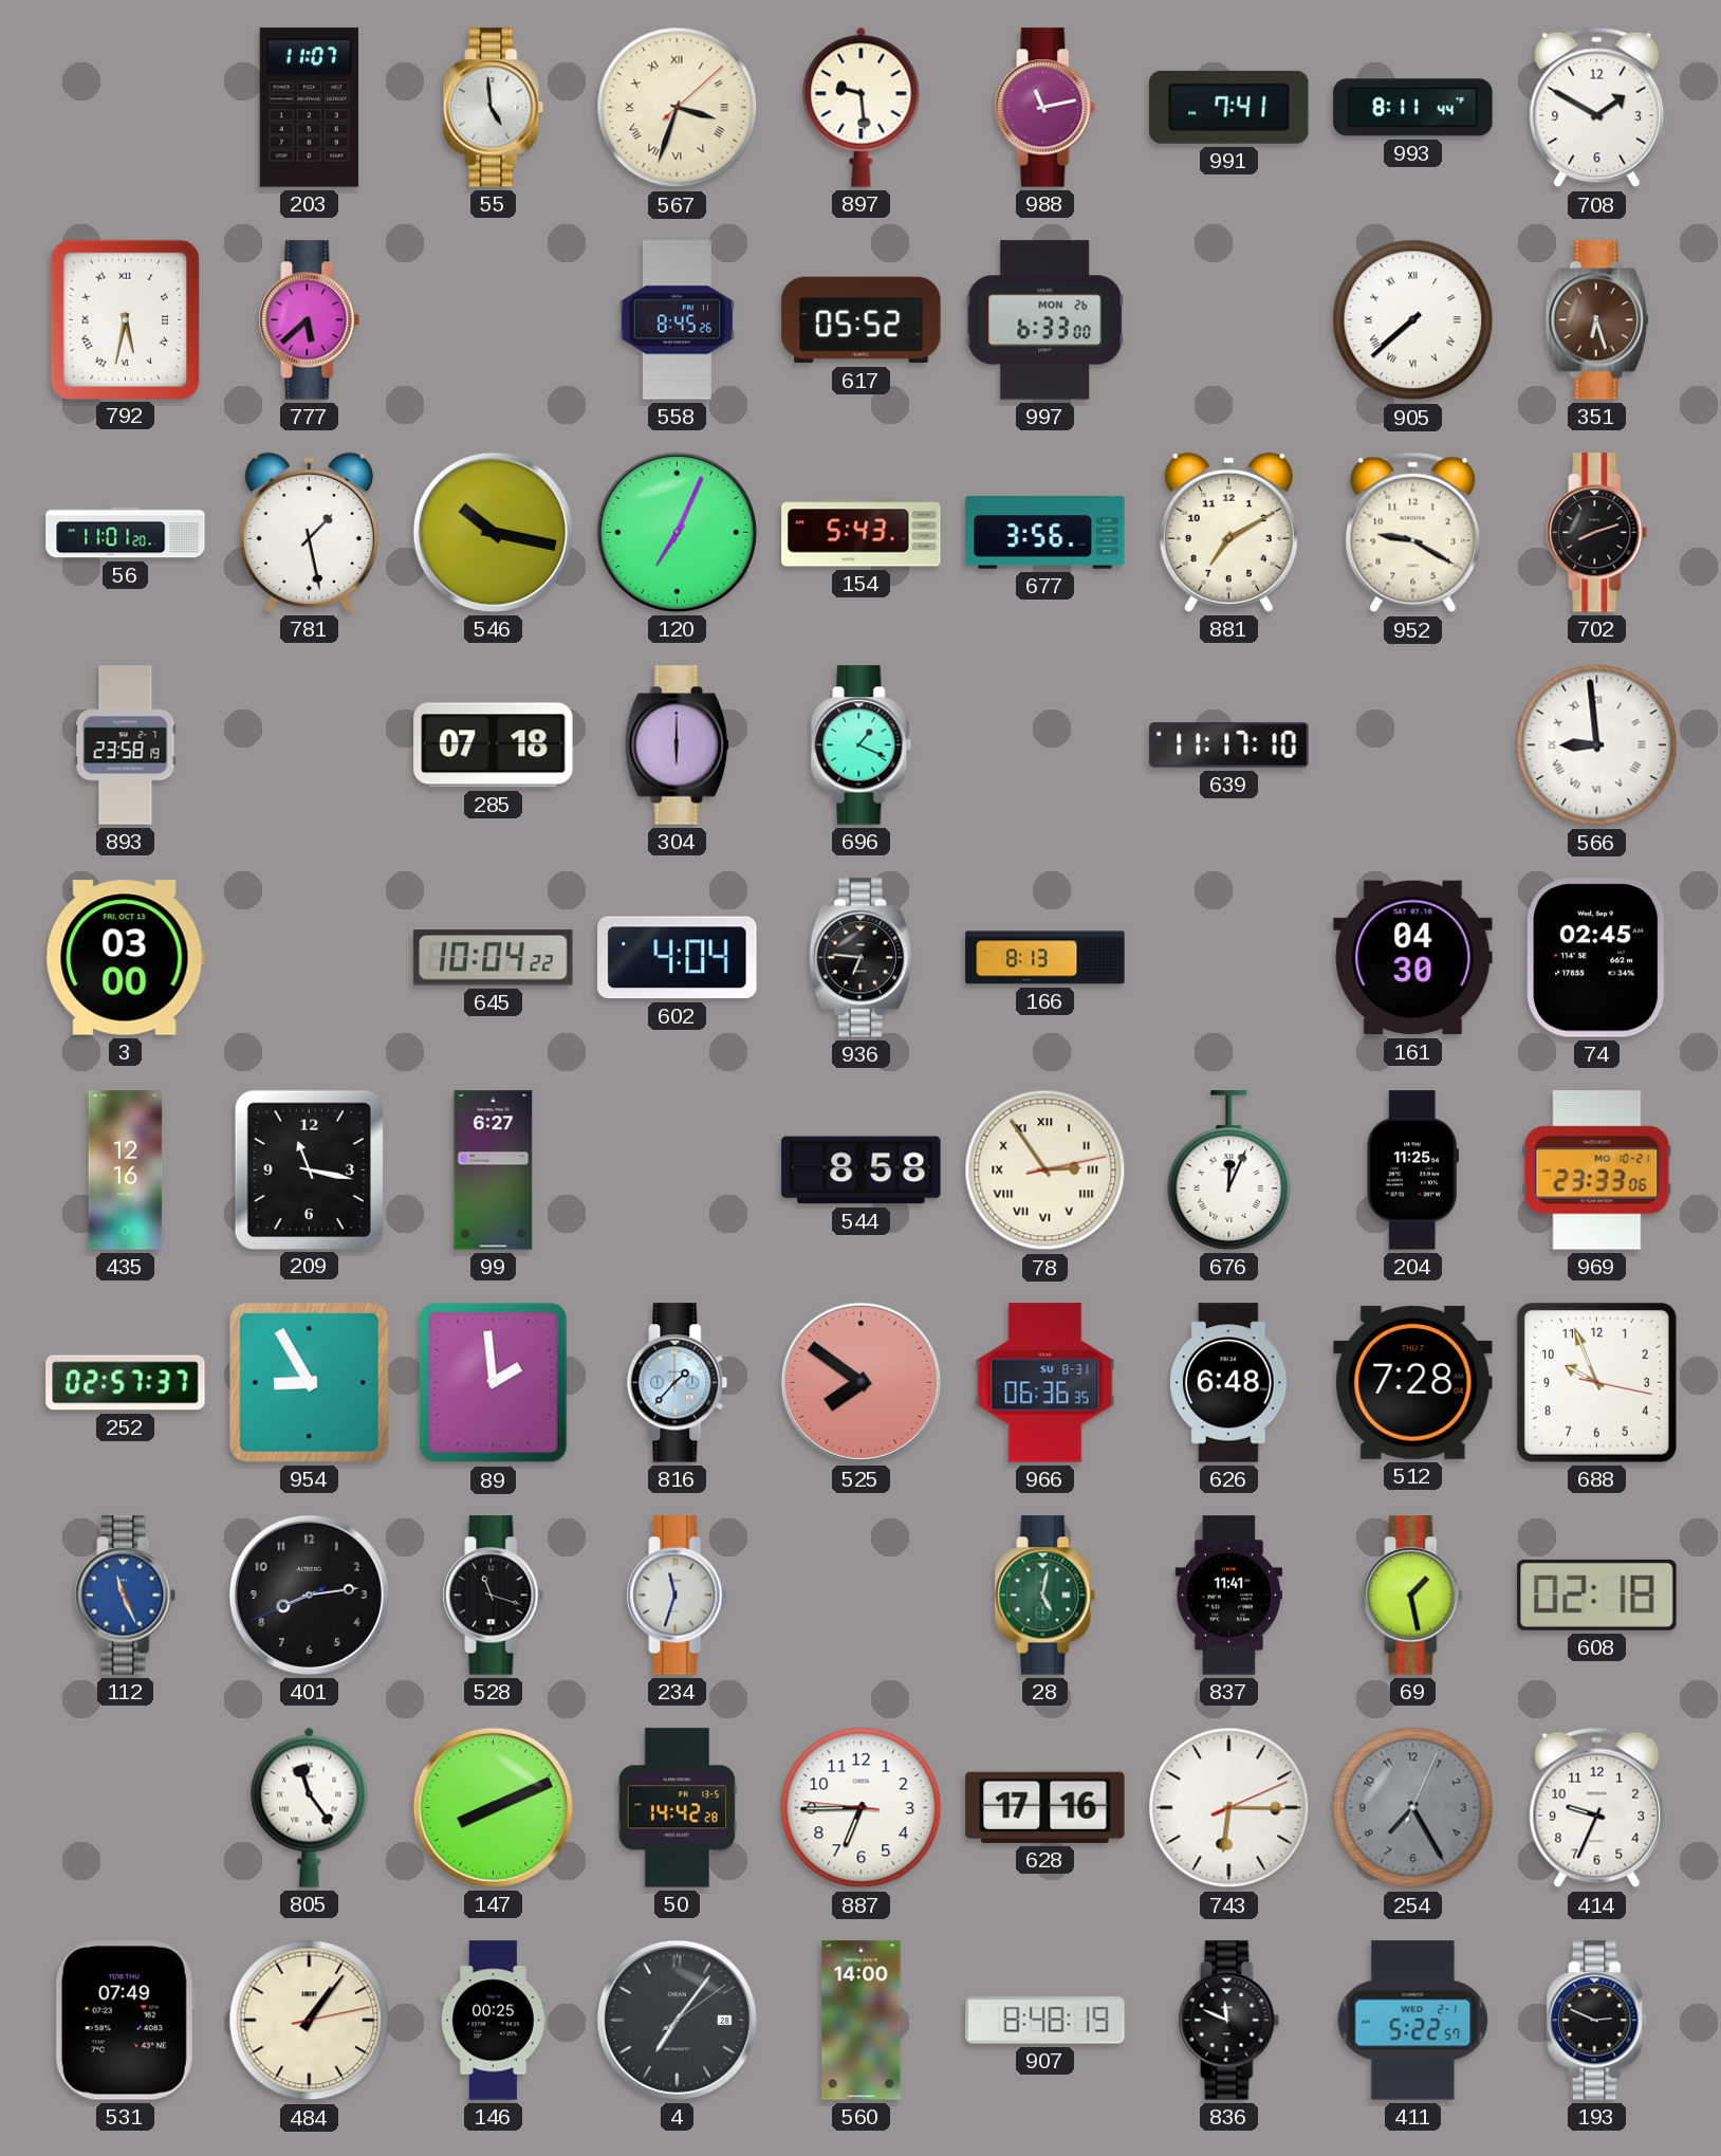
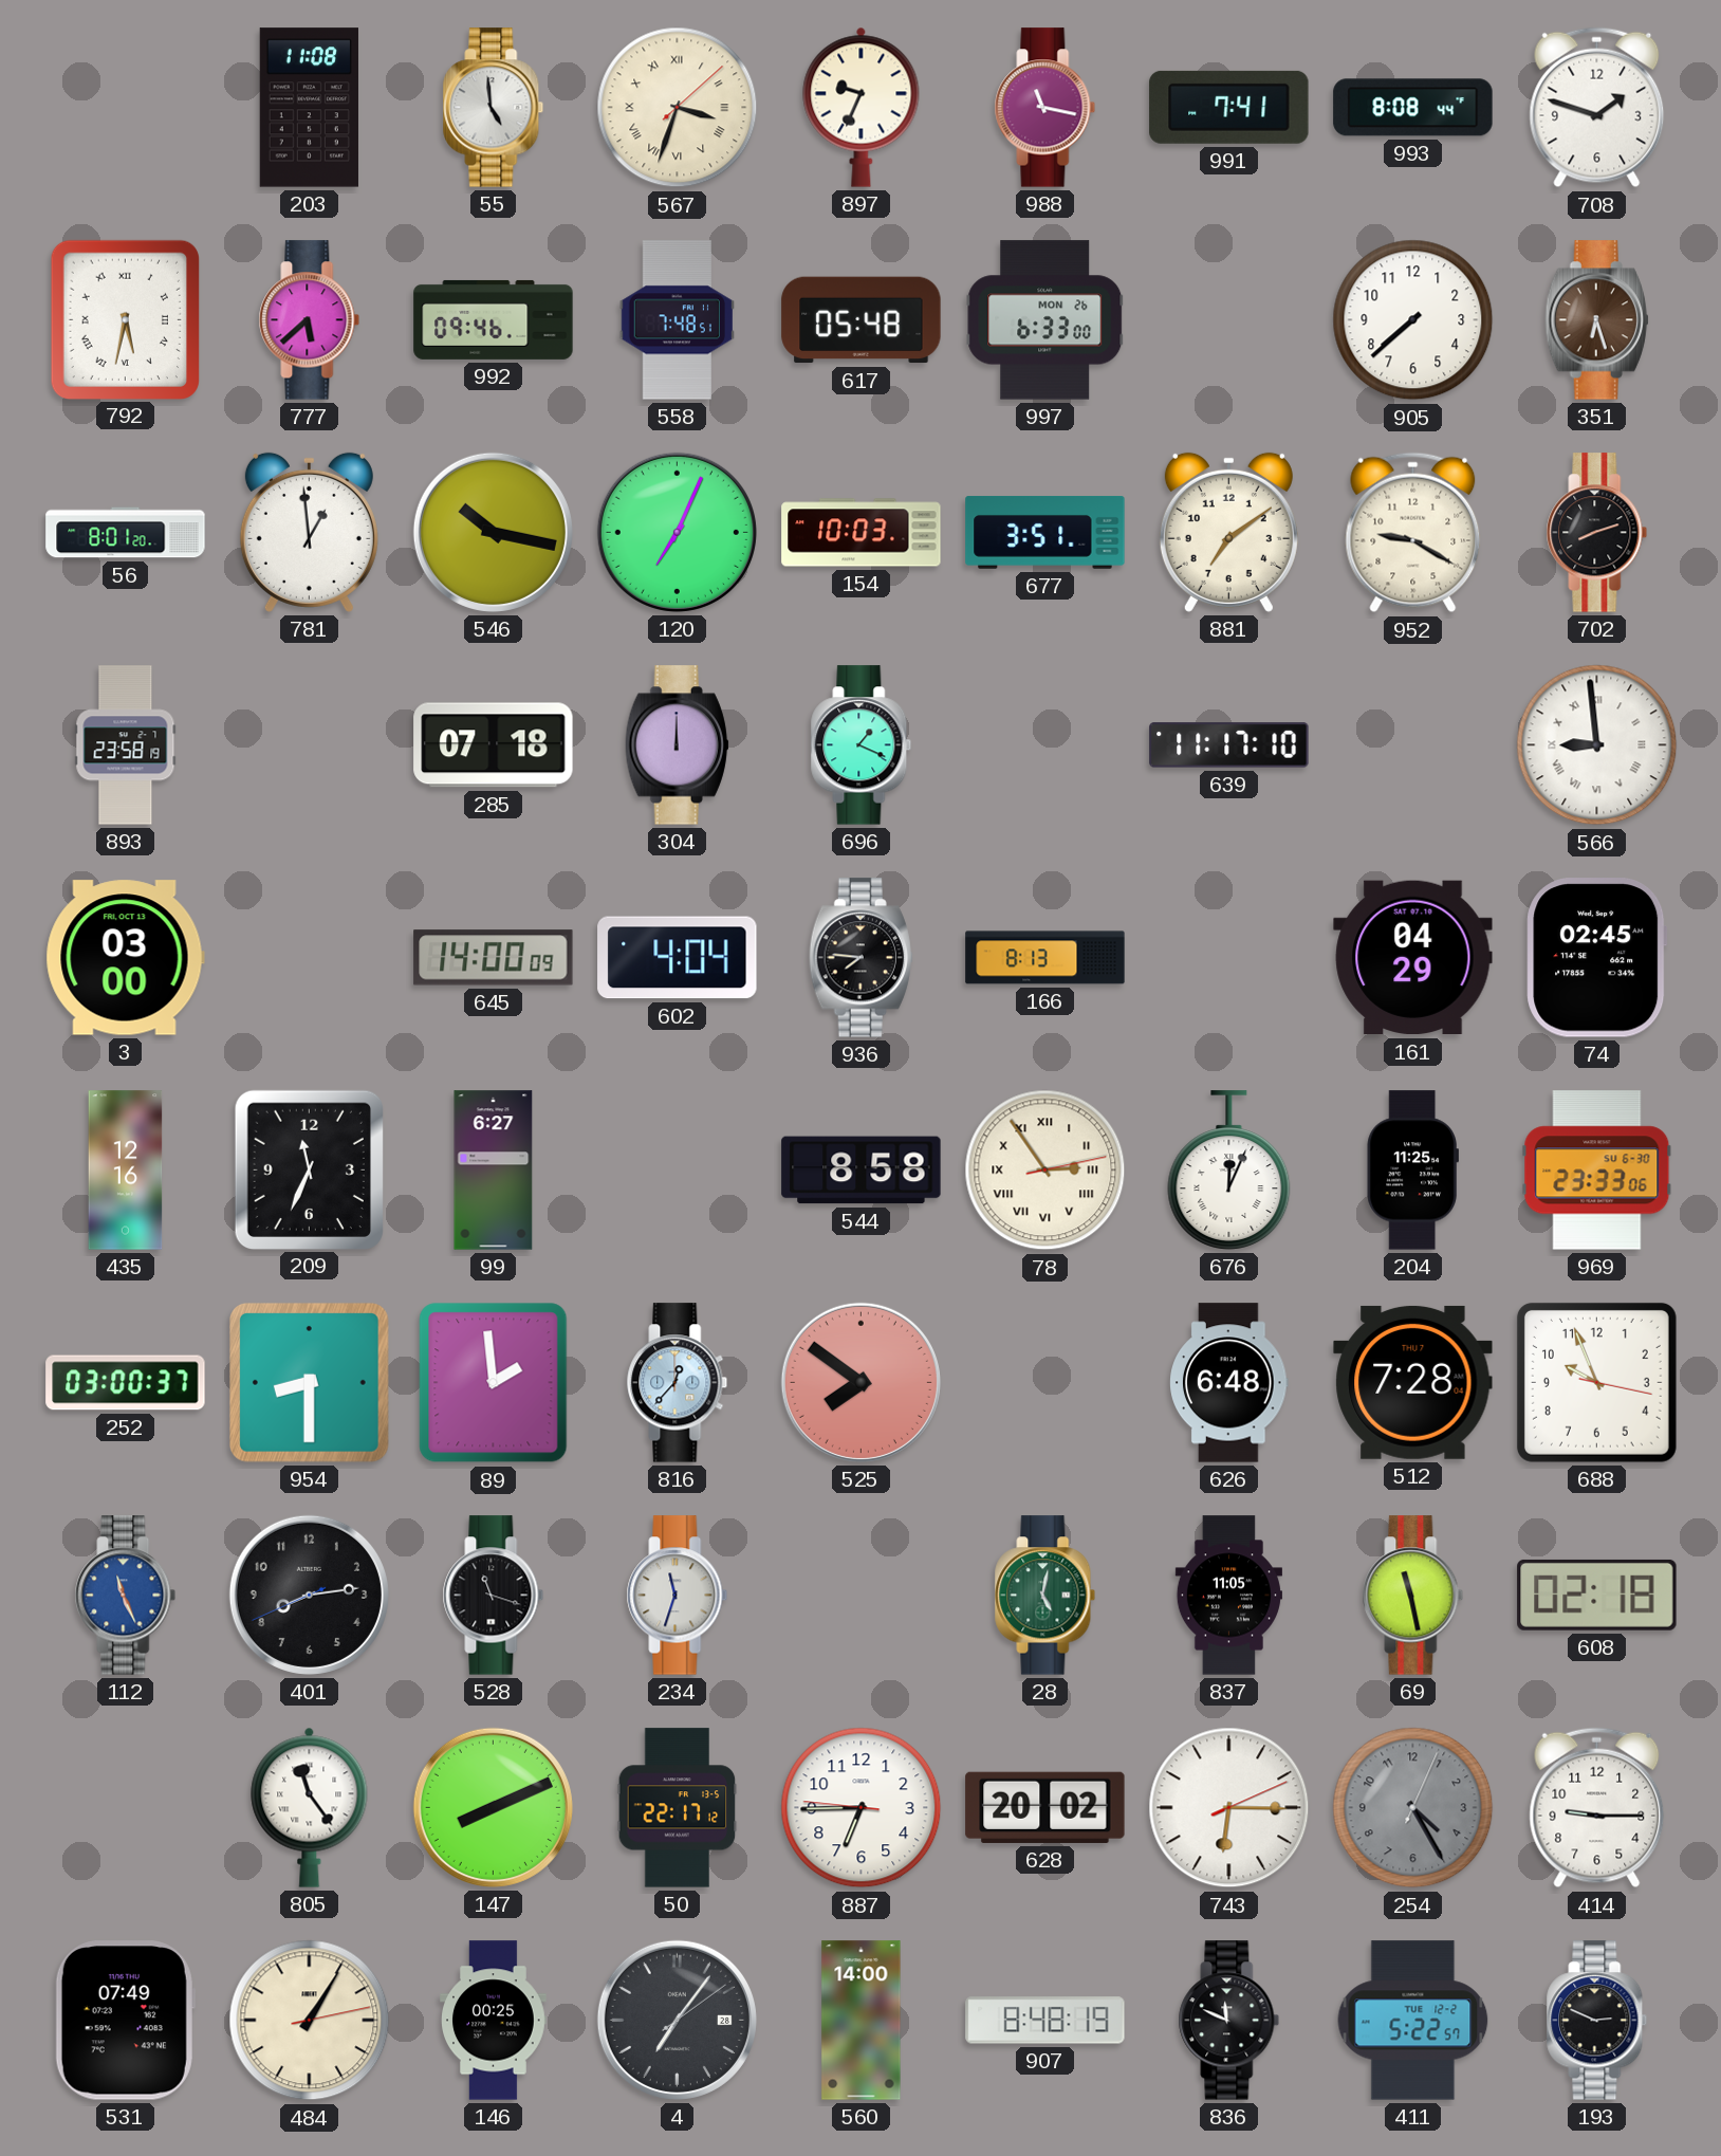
203: 11:07 -> 11:08 (309, 108)
897: 9:29 -> 9:34 (862, 107)
988: 11:13 -> 11:17 (1045, 108)
993: 8:11 -> 8:08 (1413, 108)
708: 1:50 -> 1:48 (1597, 108)
992: none -> 09:46 (494, 319)
558: 8:45 -> 7:48 (677, 320)
617: 05:52 -> 05:48 (862, 320)
905 numerals: Roman -> Arabic (1413, 320)
56: 11:01 -> 8:01 (126, 533)
781: 1:28 -> 12:59 (309, 532)
154: 5:43 -> 10:03 (862, 533)
677: 3:56 -> 3:51 (1045, 533)
881: 7:10 -> 7:09 (1228, 532)
304: 6:00 -> 12:00 (677, 745)
645: 10:04 -> 14:00 (494, 958)
936: 6:46 -> 7:46 (860, 958)
161: 04:30 -> 04:29 (1413, 958)
209: 11:17 -> 11:34 (309, 1169)
969 date: MO 10-21 -> SU 6-30 (1597, 1171)
252: 02:57 -> 03:00 (126, 1383)
954: 8:55 -> 8:30 (309, 1382)
816: 1:37 -> 12:37 (678, 1383)
966: 06:36 -> none (1045, 1383)
837: 11:41 -> 11:05 (1228, 1596)
69: 1:28 -> 11:28 (1413, 1596)
50: 14:42 -> 22:17 (678, 1808)
628: 17:16 -> 20:02 (1045, 1807)
254: 7:25 -> 4:25 (1413, 1808)
414: 9:34 -> 9:15 (1597, 1808)
484: 1:06 -> 1:05 (310, 2021)
411 date: WED 2-1 -> TUE 12-2 (1413, 2021)
